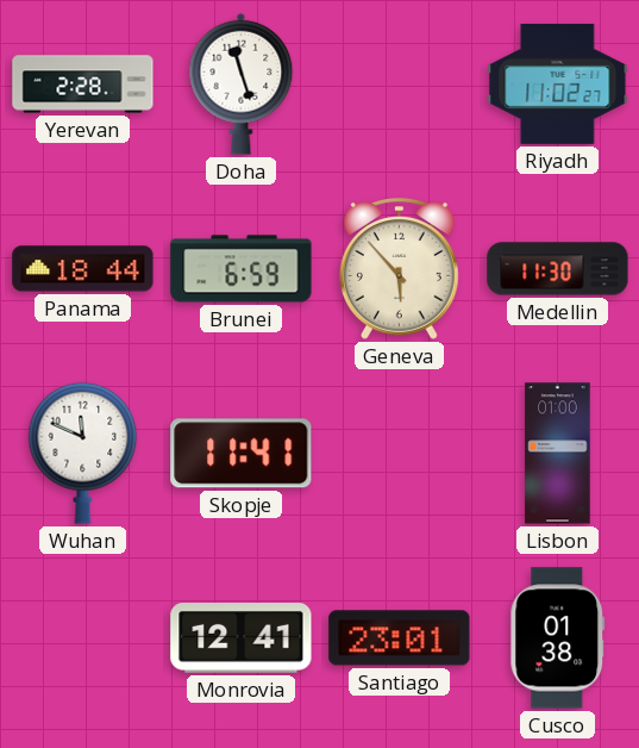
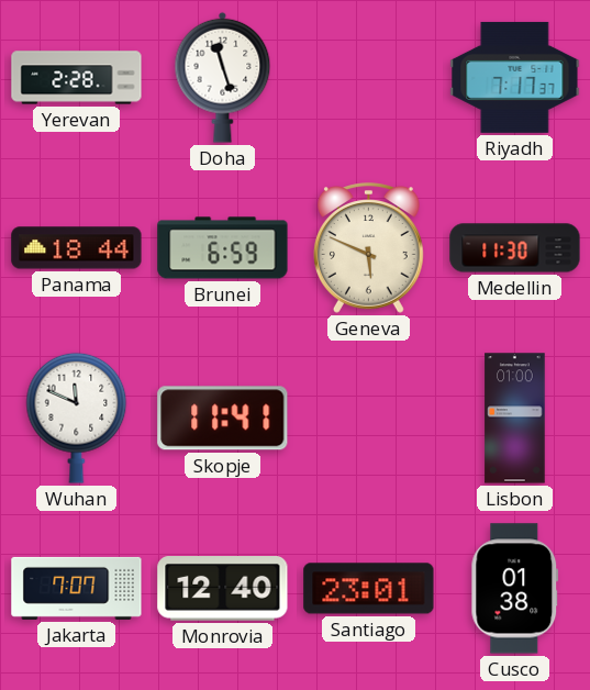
Riyadh: 11:02 -> 7:17 (515, 77)
Geneva: 5:53 -> 5:49 (368, 248)
Jakarta: none -> 7:07 (77, 588)
Monrovia: 12:41 -> 12:40 (223, 589)
